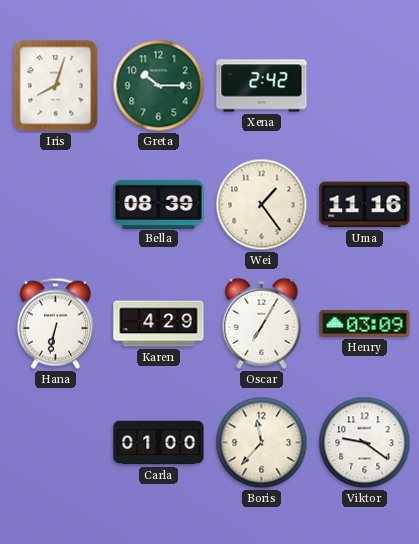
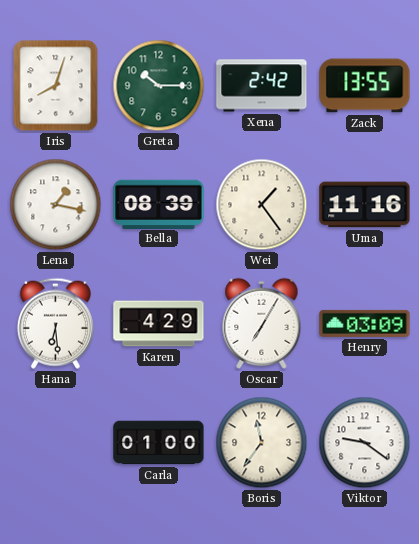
Zack: none -> 13:55 (365, 86)
Lena: none -> 1:17 (56, 205)
Hana: 6:32 -> 6:29 (55, 323)
Boris: 11:37 -> 11:36 (262, 443)
